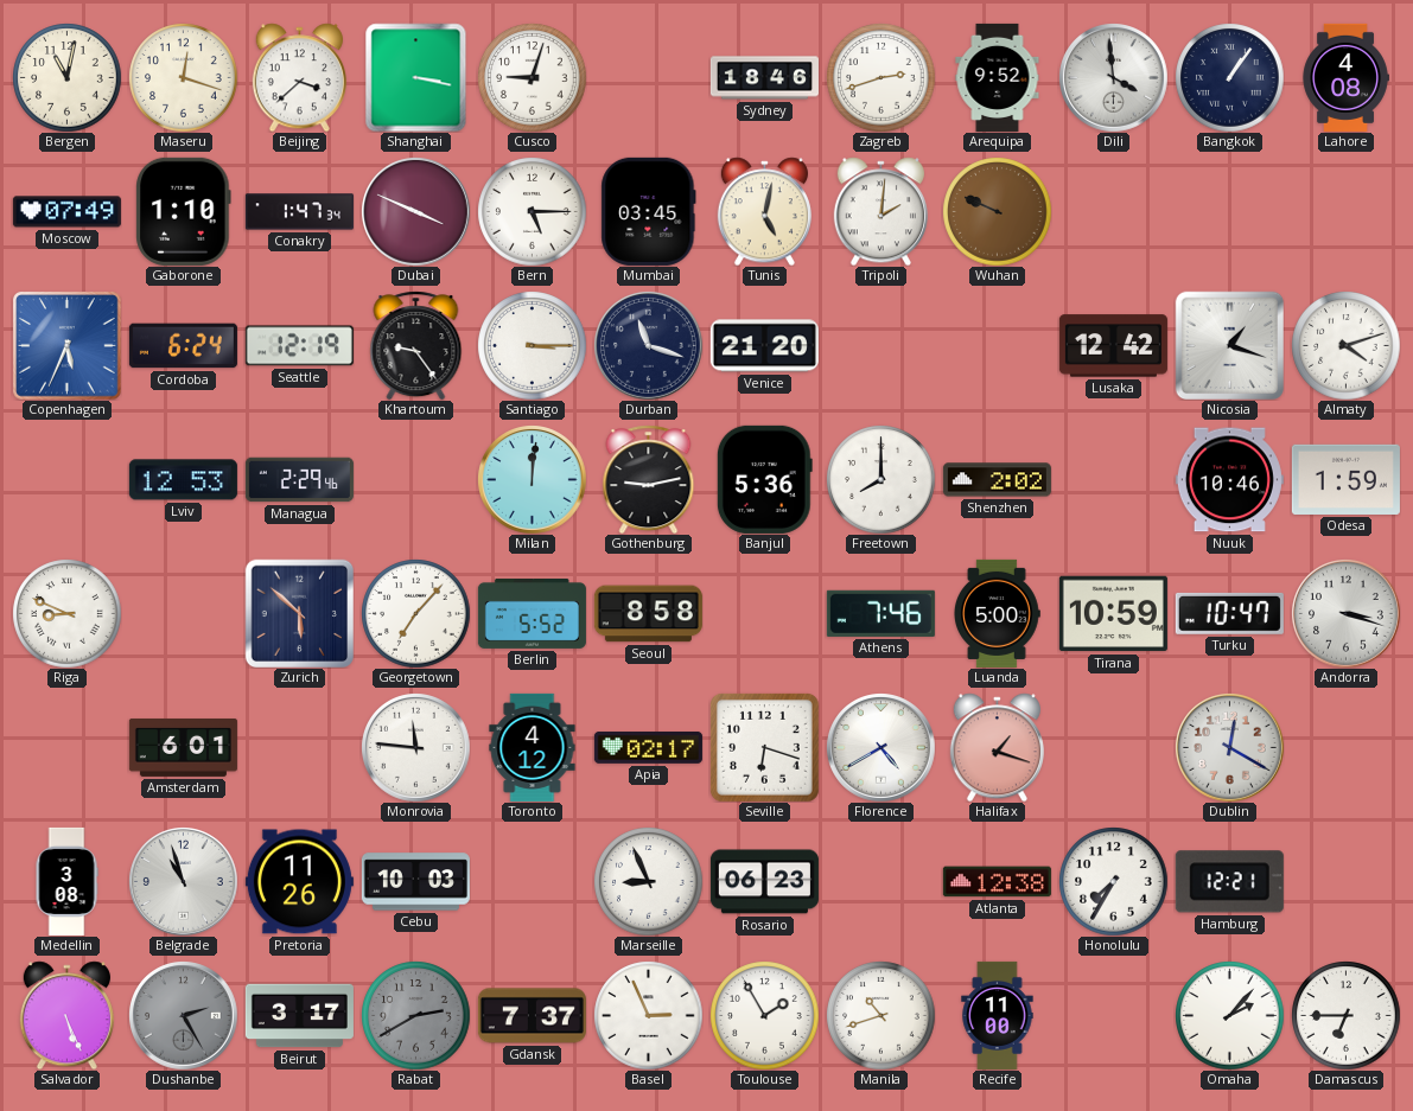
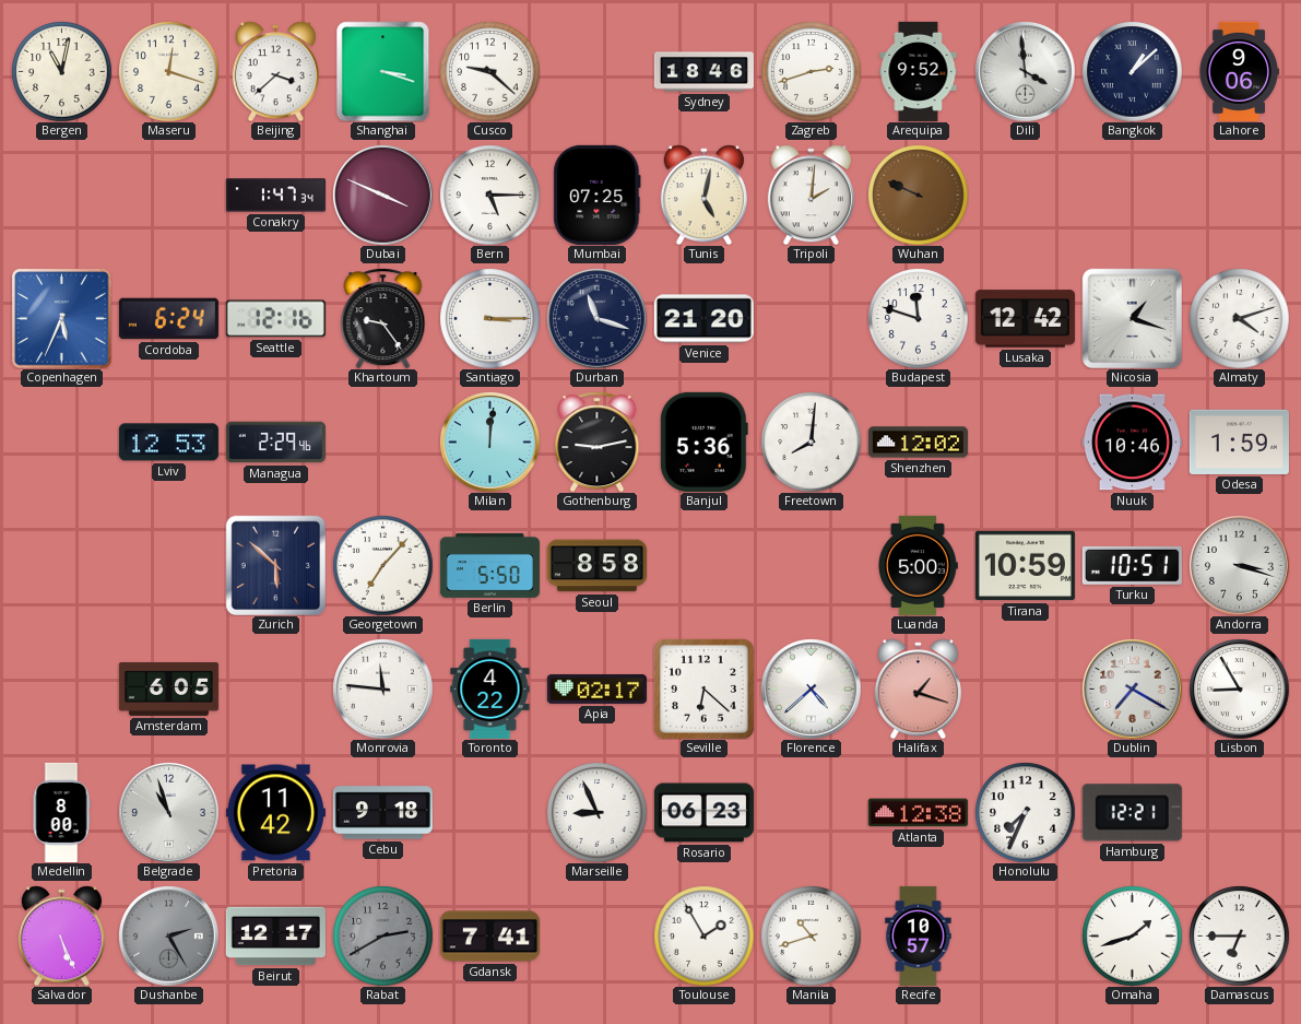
Shanghai: 3:17 -> 3:18 (383, 71)
Cusco: 9:03 -> 9:22 (489, 71)
Bangkok: 1:06 -> 1:08 (1132, 71)
Lahore: 4:08 -> 9:06 (1239, 71)
Moscow: 07:49 -> none (66, 212)
Gaborone: 1:10 -> none (184, 211)
Mumbai: 03:45 -> 07:25 (598, 195)
Seattle: 12:19 -> 12:16 (275, 319)
Budapest: none -> 11:48 (918, 318)
Freetown: 8:00 -> 8:01 (811, 442)
Shenzhen: 2:02 -> 12:02 (918, 443)
Riga: 8:49 -> none (66, 613)
Berlin: 5:52 -> 5:50 (489, 565)
Athens: 7:46 -> none (880, 613)
Turku: 10:47 -> 10:51 (1132, 565)
Amsterdam: 6:01 -> 6:05 (168, 688)
Toronto: 4:12 -> 4:22 (490, 688)
Seville: 6:18 -> 6:22 (703, 688)
Florence: 4:40 -> 4:38 (812, 690)
Dublin: 12:20 -> 7:20 (1133, 690)
Lisbon: none -> 8:55 (1240, 690)
Medellin: 3:08 -> 8:00 (61, 812)
Pretoria: 11:26 -> 11:42 (275, 813)
Cebu: 10:03 -> 9:18 (382, 813)
Honolulu: 7:35 -> 7:34 (1025, 812)
Beirut: 3:17 -> 12:17 (275, 937)
Gdansk: 7:37 -> 7:41 (489, 937)
Basel: 2:56 -> none (648, 1015)
Recife: 11:00 -> 10:57 (919, 935)
Omaha: 2:07 -> 1:42 (1132, 935)
